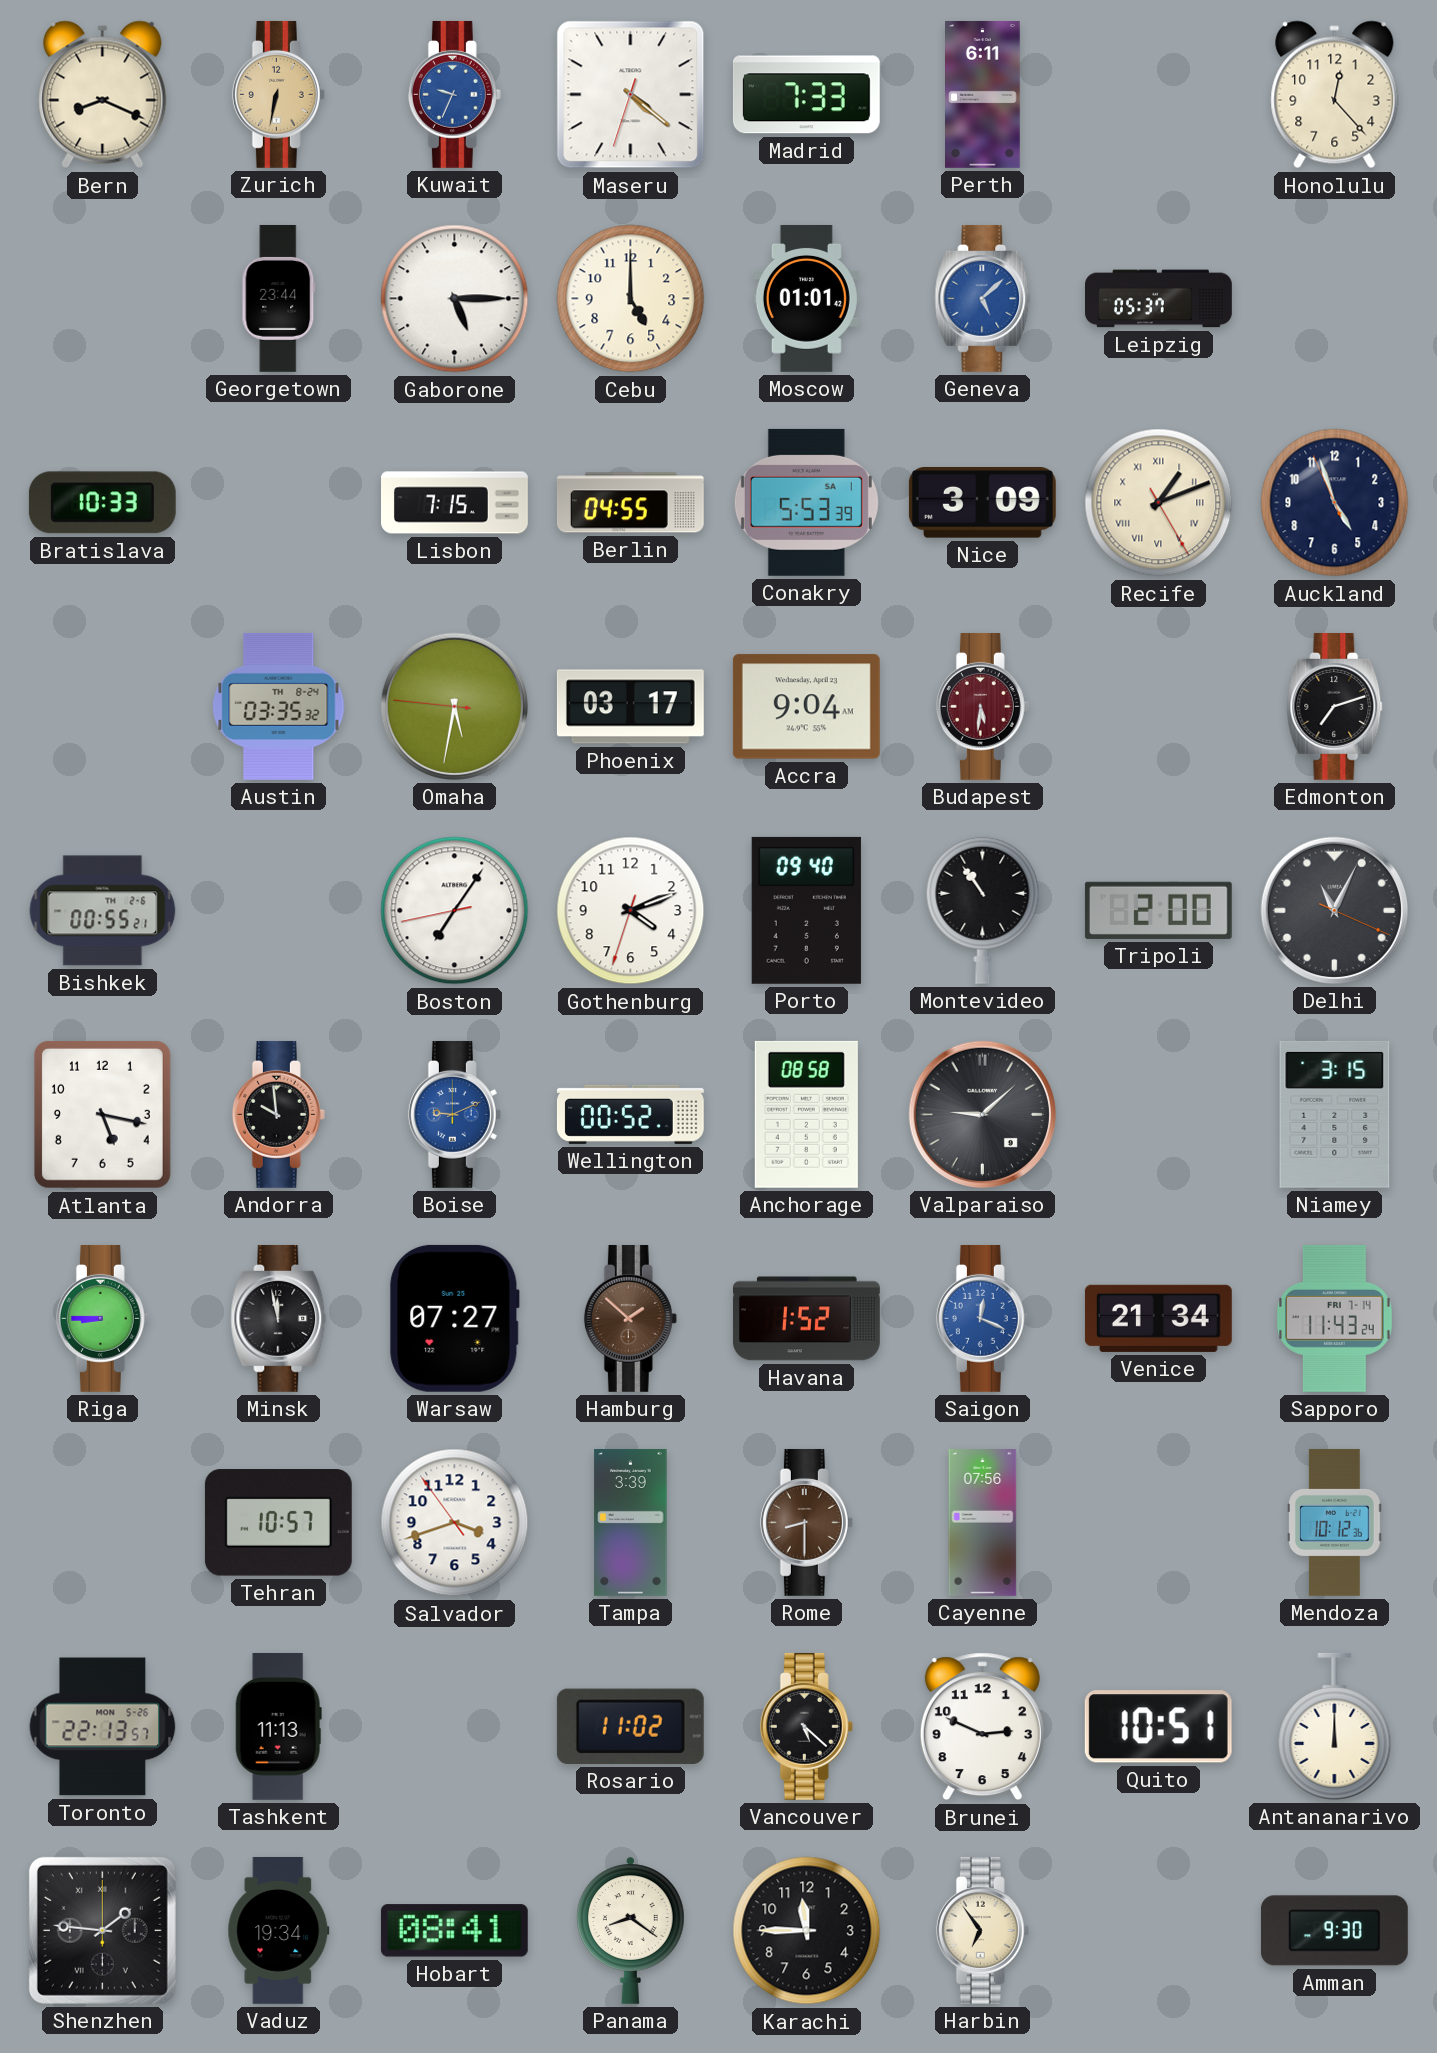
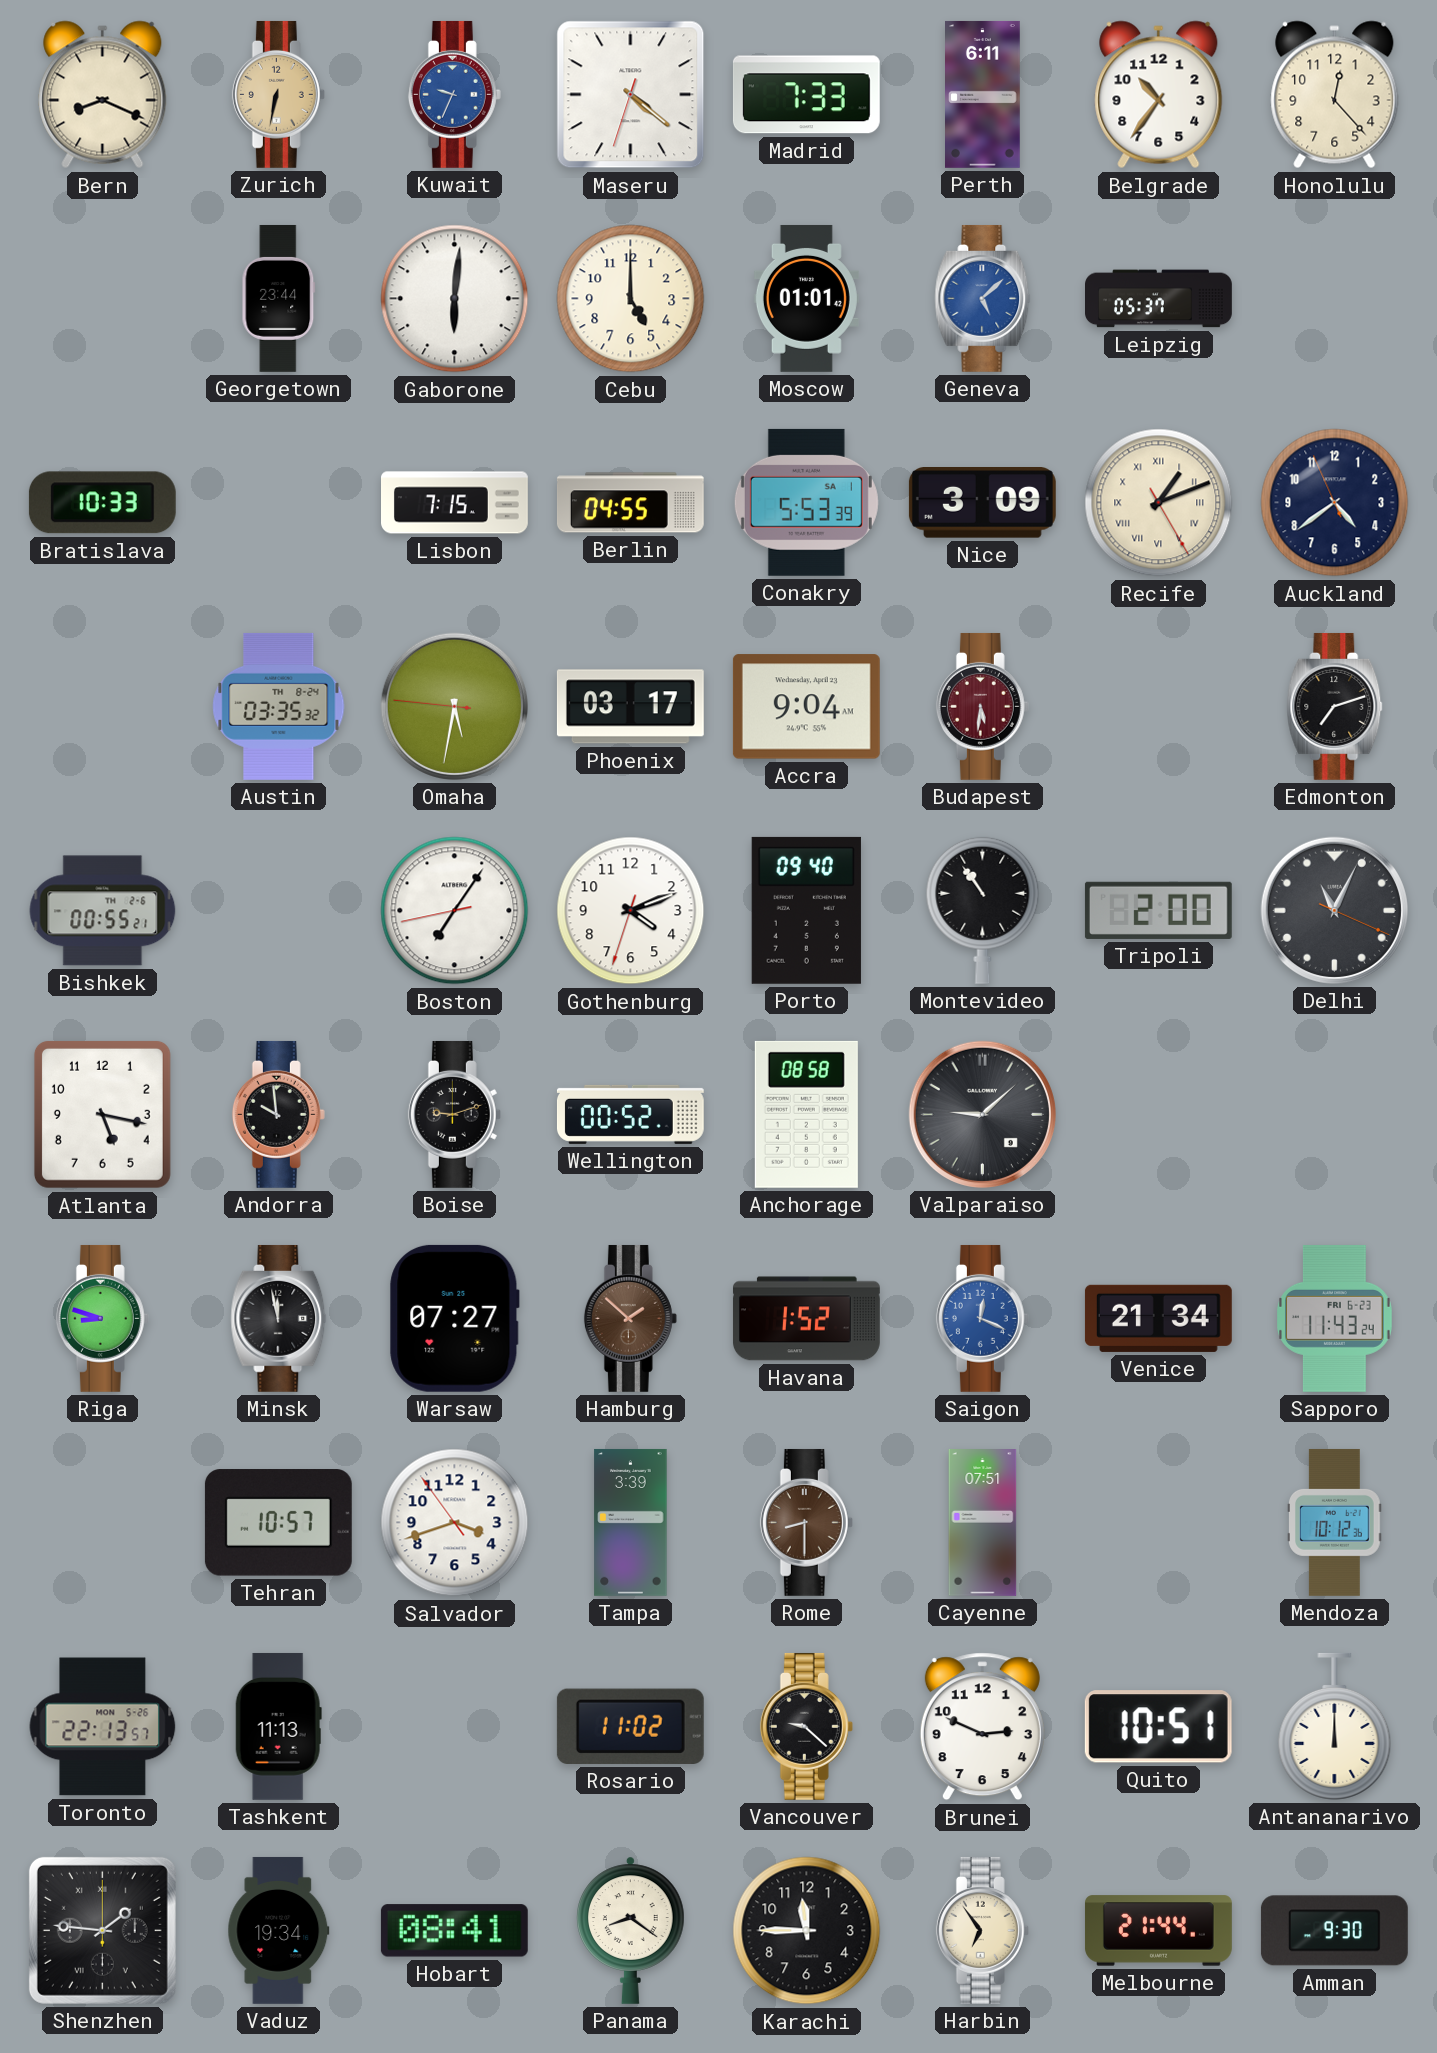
Belgrade: none -> 10:36 (1159, 95)
Gaborone: 5:15 -> 6:01 (455, 299)
Auckland: 4:56 -> 4:38 (1335, 503)
Boise: 9:11 -> 9:12 (454, 1114)
Boise dial: blue -> black (454, 1114)
Niamey: 3:15 -> none (1335, 1114)
Riga: 8:45 -> 8:48 (102, 1318)
Sapporo date: FRI 7-14 -> FRI 6-23 (1335, 1318)
Cayenne: 07:56 -> 07:51 (983, 1523)
Vancouver: 5:22 -> 9:22 (806, 1726)
Melbourne: none -> 21:44 (1158, 1931)
